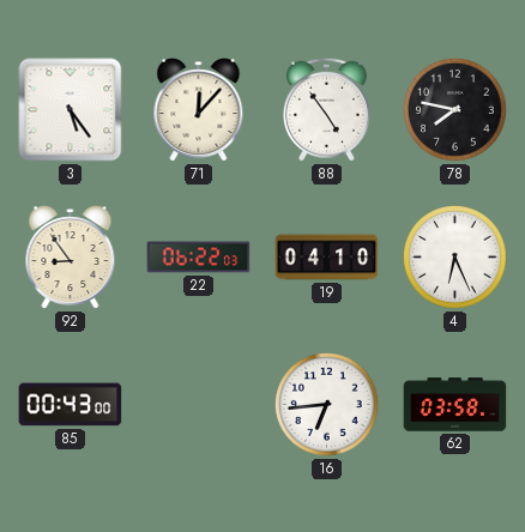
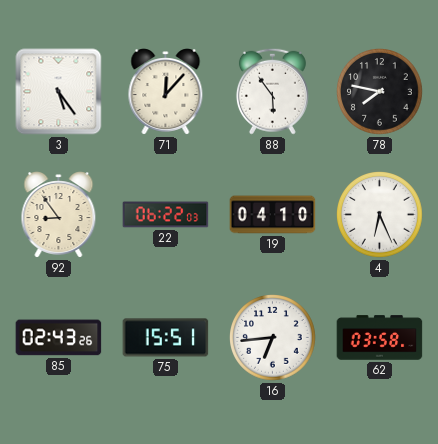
88: 4:54 -> 5:54 (272, 91)
85: 00:43 -> 02:43 (59, 338)
75: none -> 15:51 (166, 338)
